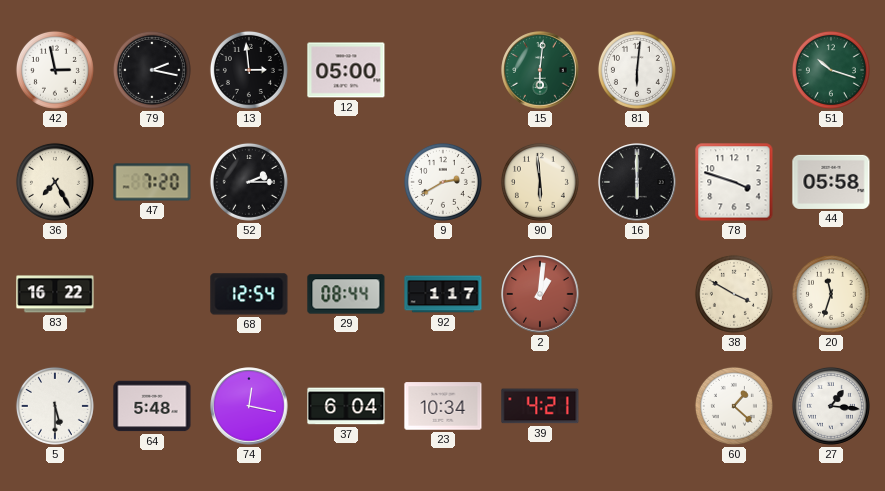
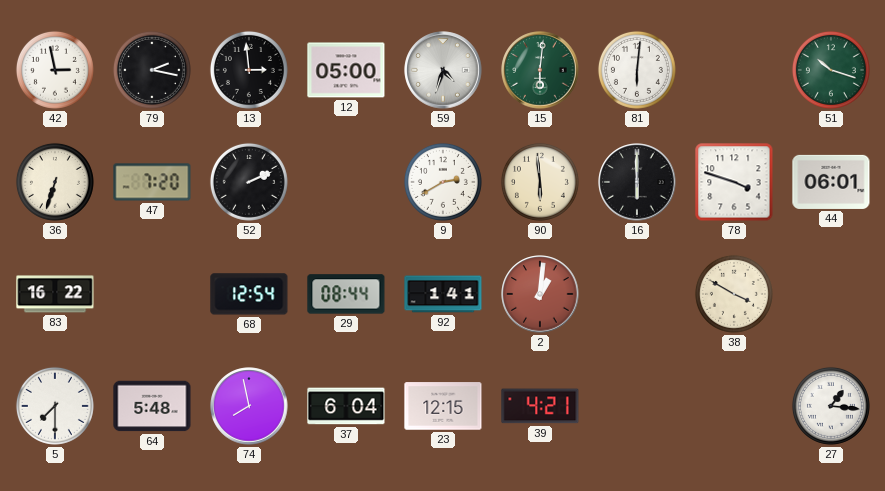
59: none -> 4:33 (443, 70)
36: 7:25 -> 6:33 (55, 182)
52: 2:15 -> 2:11 (249, 182)
44: 05:58 -> 06:01 (831, 182)
92: 1:17 -> 1:41 (443, 294)
20: 11:33 -> none (831, 294)
5: 5:30 -> 7:30 (55, 406)
74: 12:17 -> 7:58 (249, 406)
23: 10:34 -> 12:15 (443, 406)
60: 1:22 -> none (734, 406)
